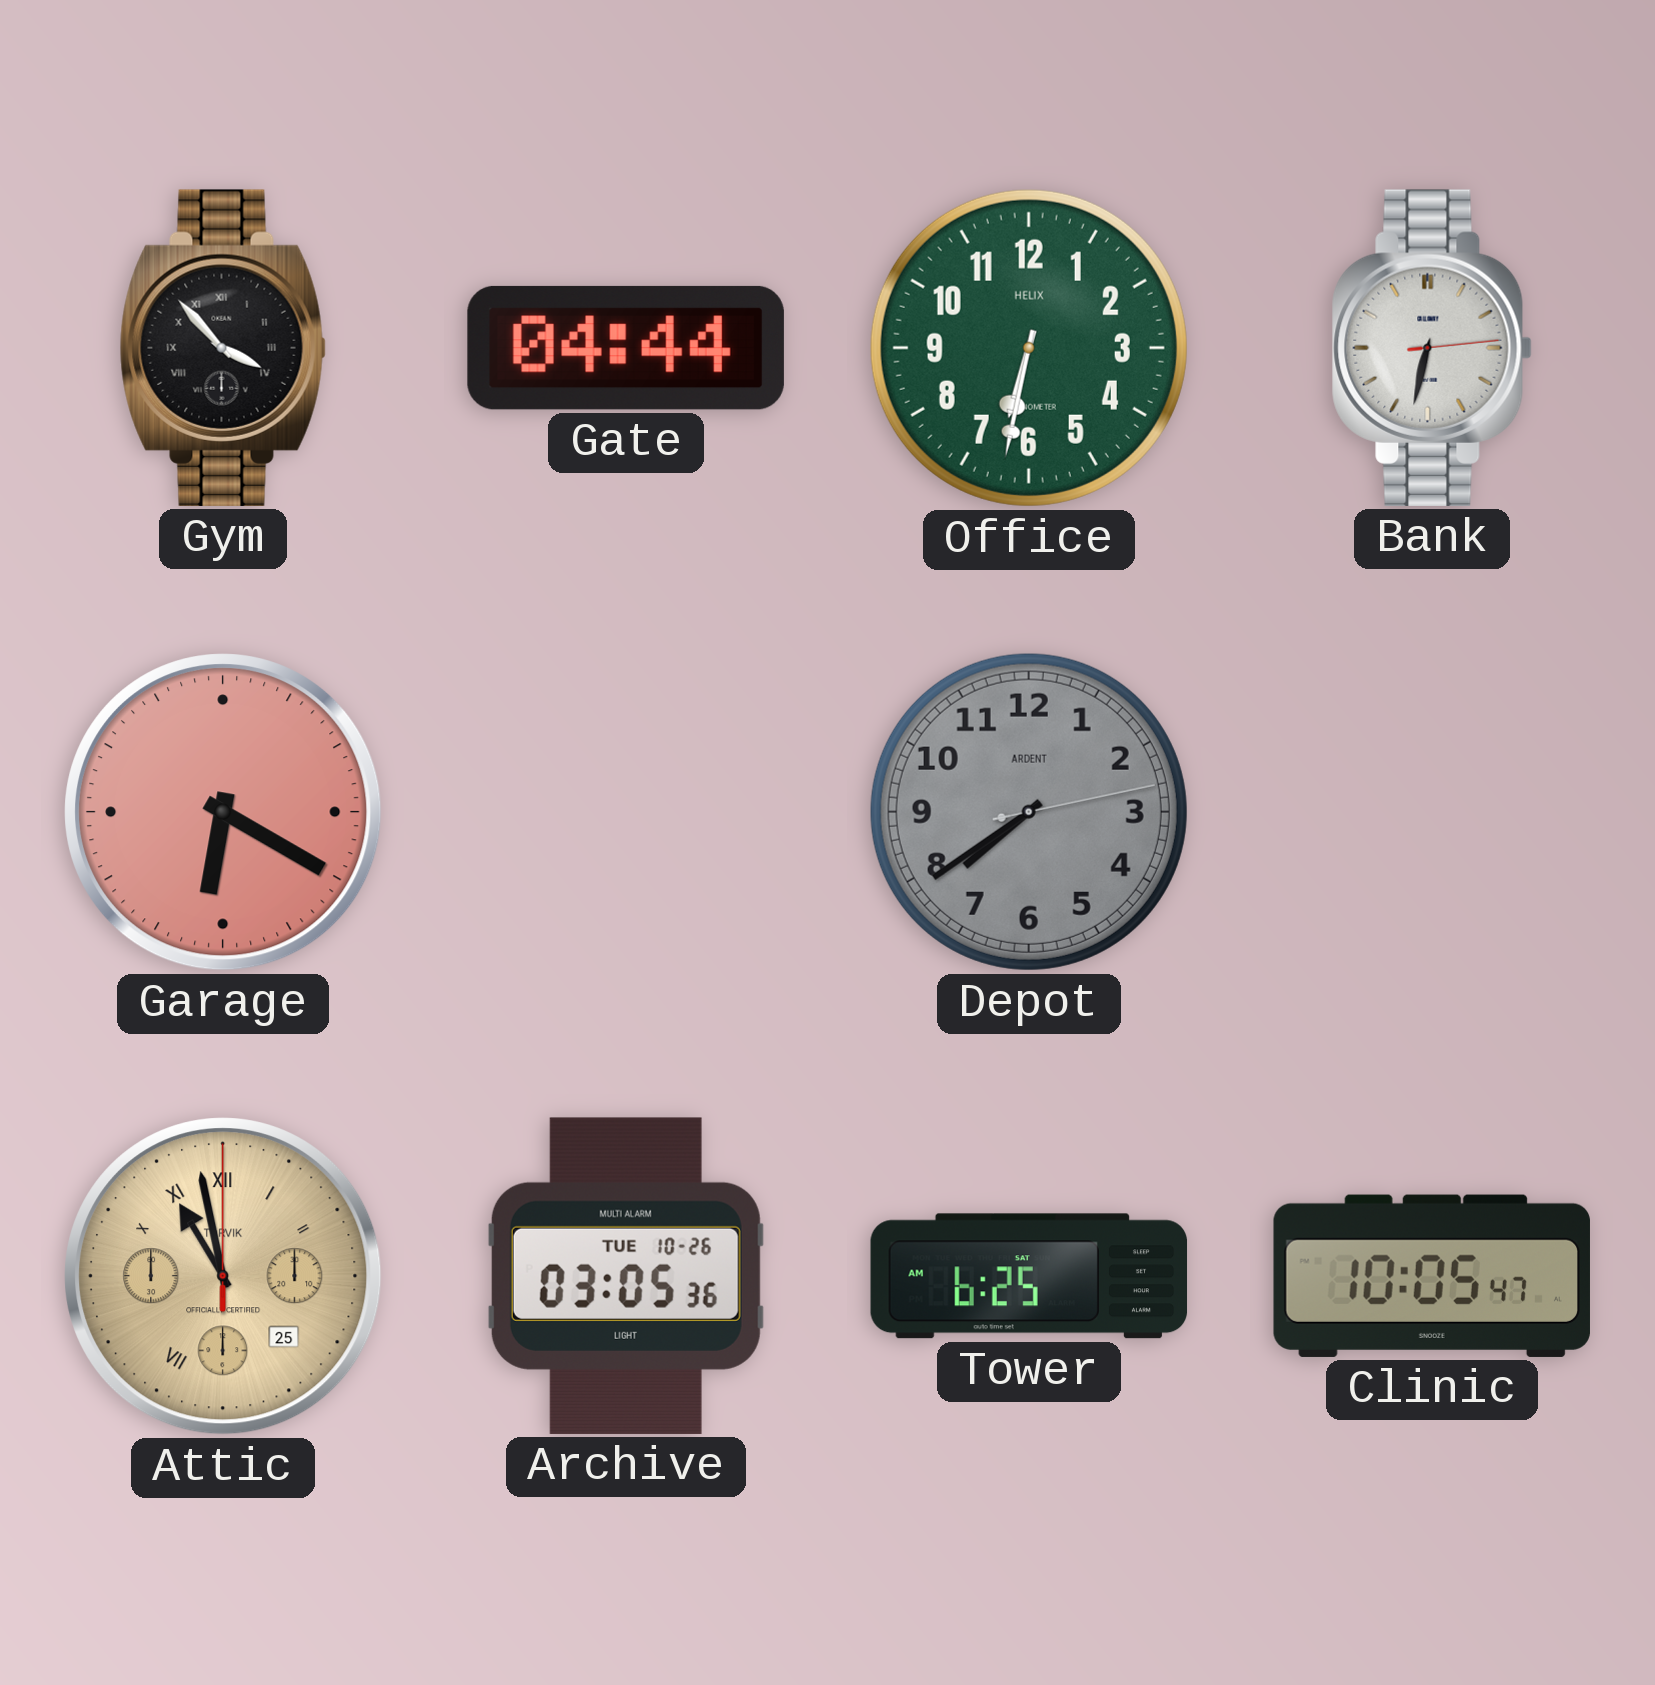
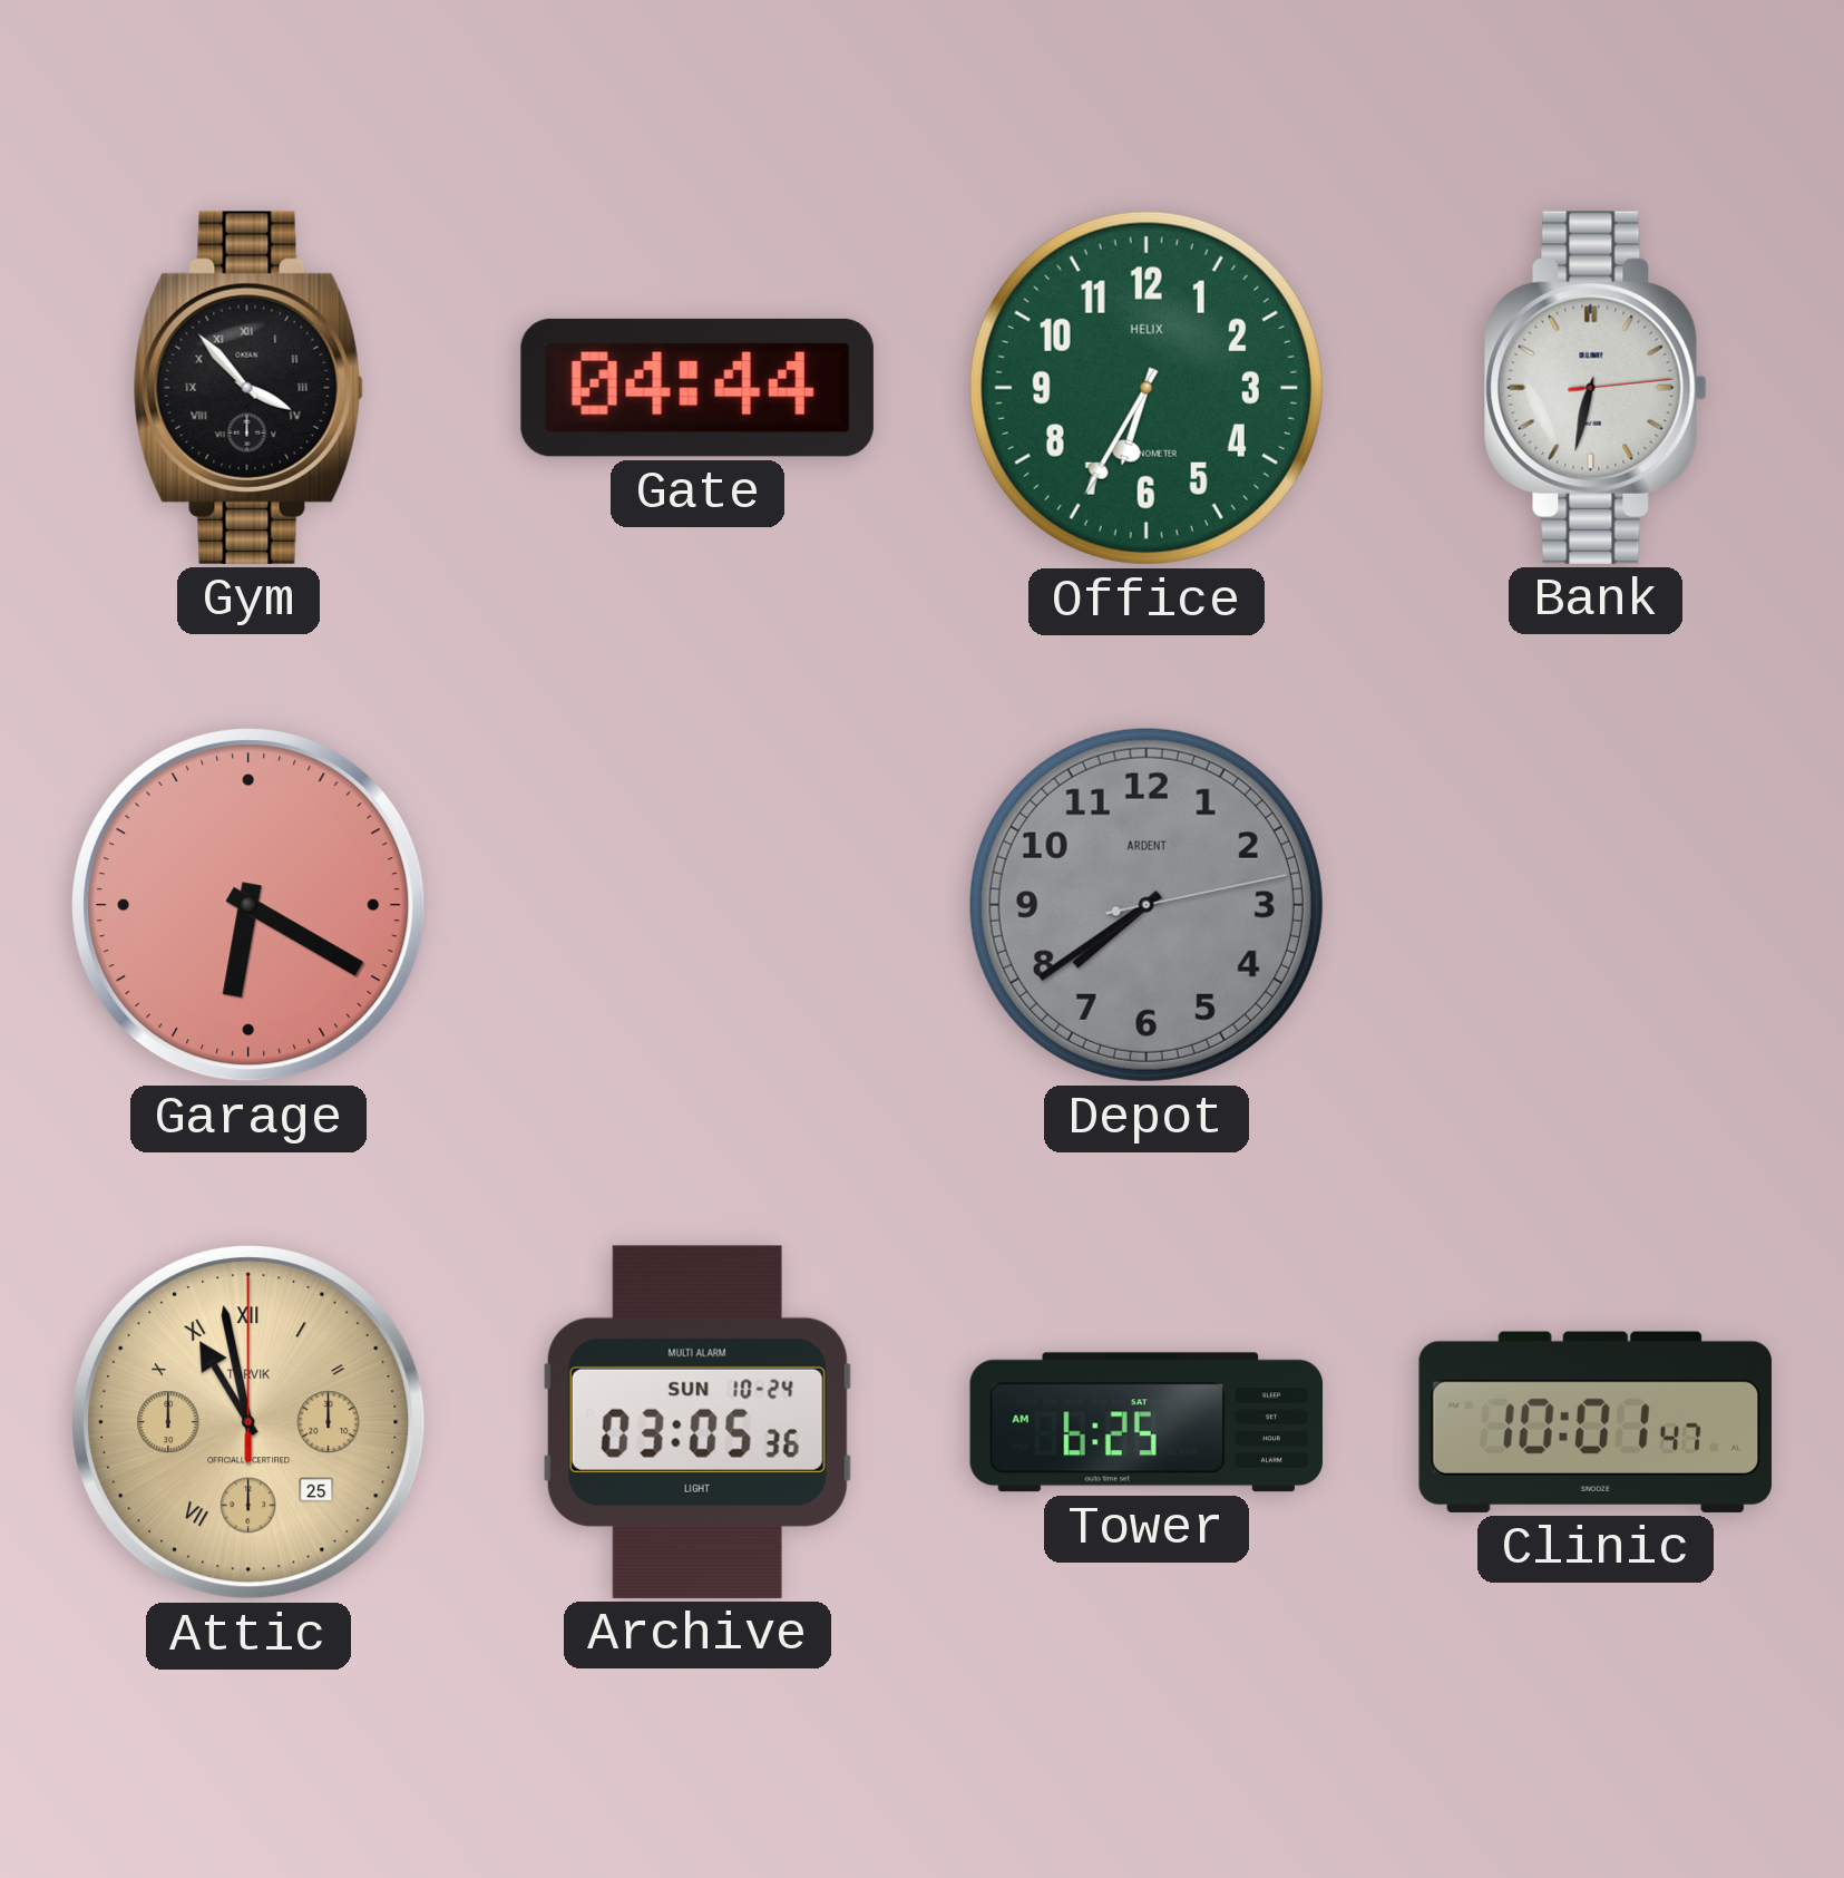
Office: 6:32 -> 6:35 (1147, 388)
Archive date: TUE 10-26 -> SUN 10-24 (697, 1422)
Clinic: 10:05 -> 10:01 (1596, 1422)
